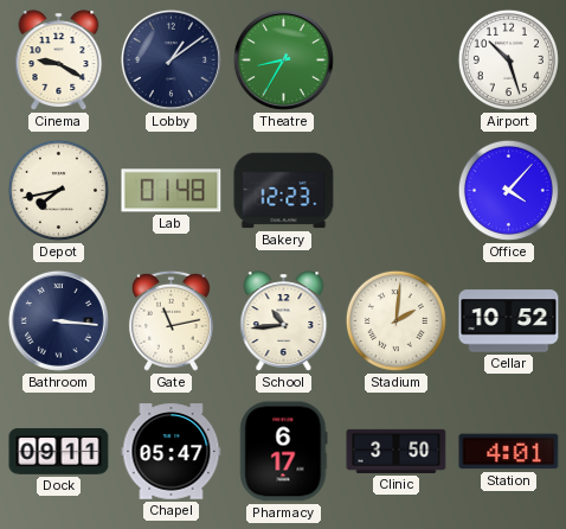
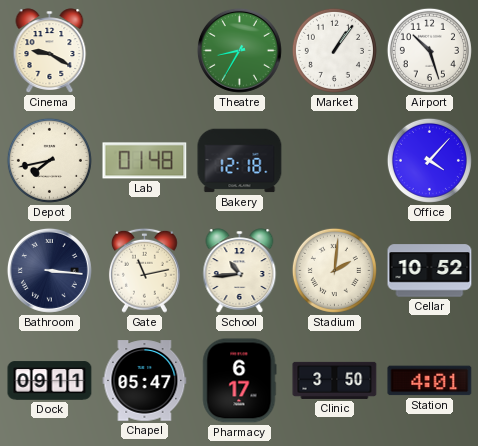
Lobby: 1:09 -> none (171, 59)
Market: none -> 1:06 (334, 50)
Bakery: 12:23 -> 12:18 (240, 161)
